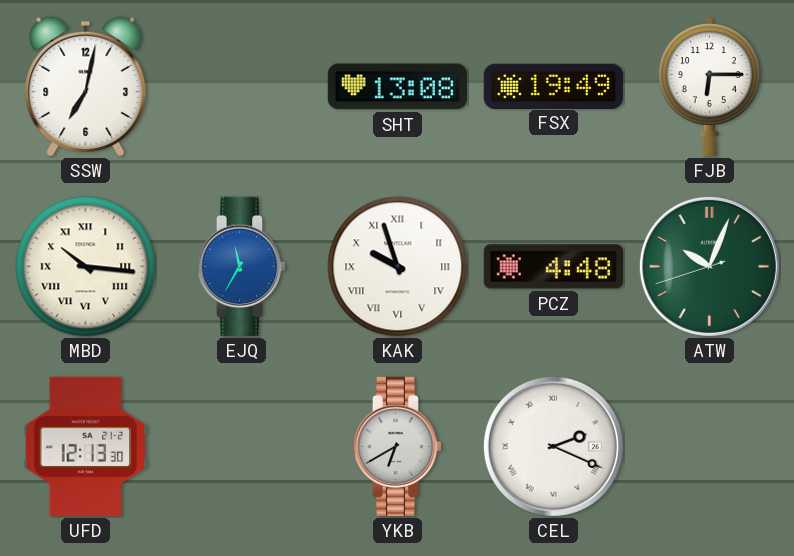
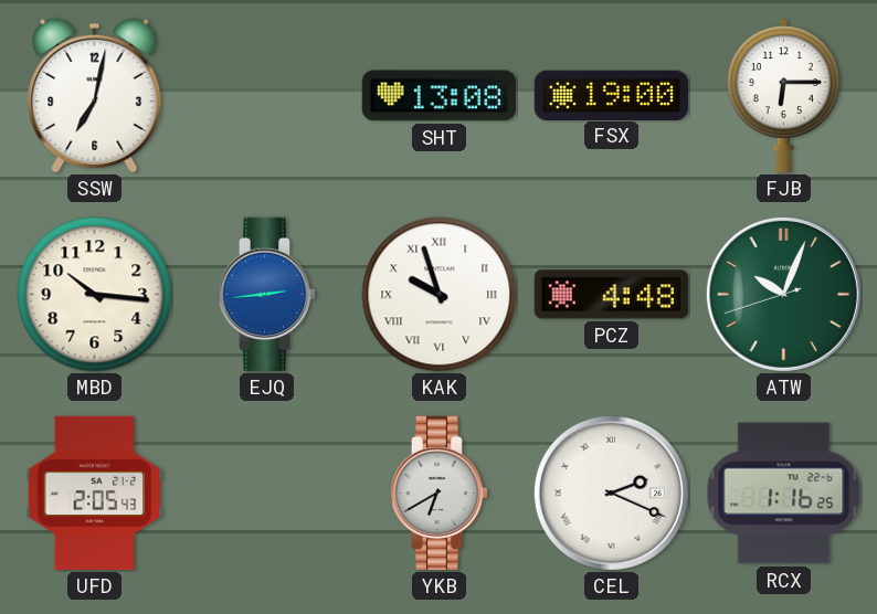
FSX: 19:49 -> 19:00 (611, 95)
MBD numerals: Roman -> Arabic (95, 295)
EJQ: 11:35 -> 2:44 (267, 294)
UFD: 12:13 -> 2:05 (95, 493)
RCX: none -> 1:16 (784, 494)
